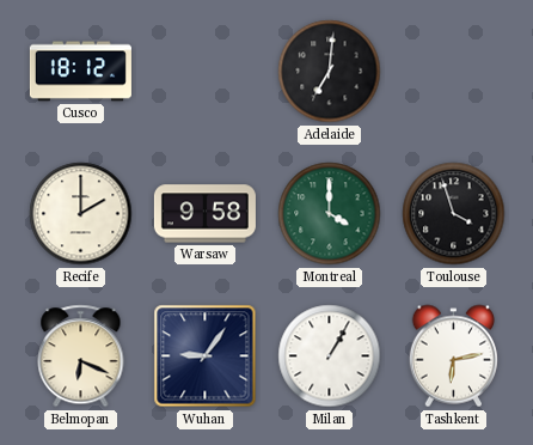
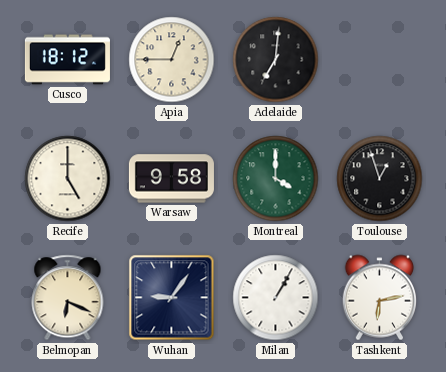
Apia: none -> 12:45 (172, 60)
Recife: 2:00 -> 5:00 (68, 179)
Toulouse: 3:57 -> 12:57 (380, 179)
